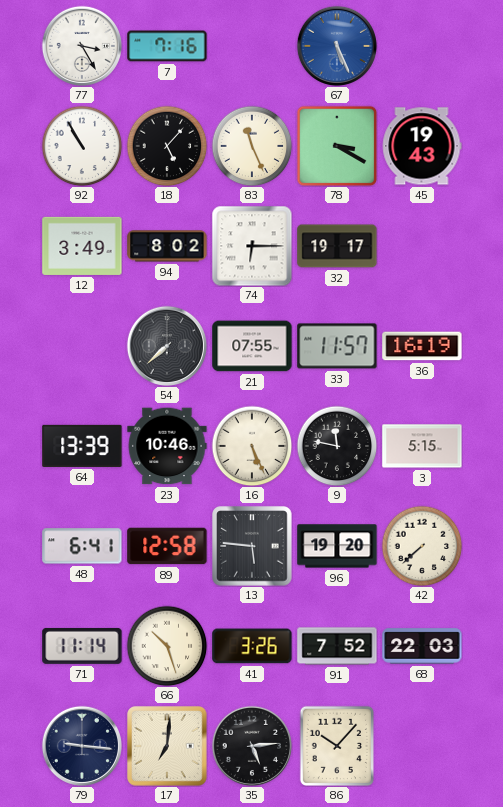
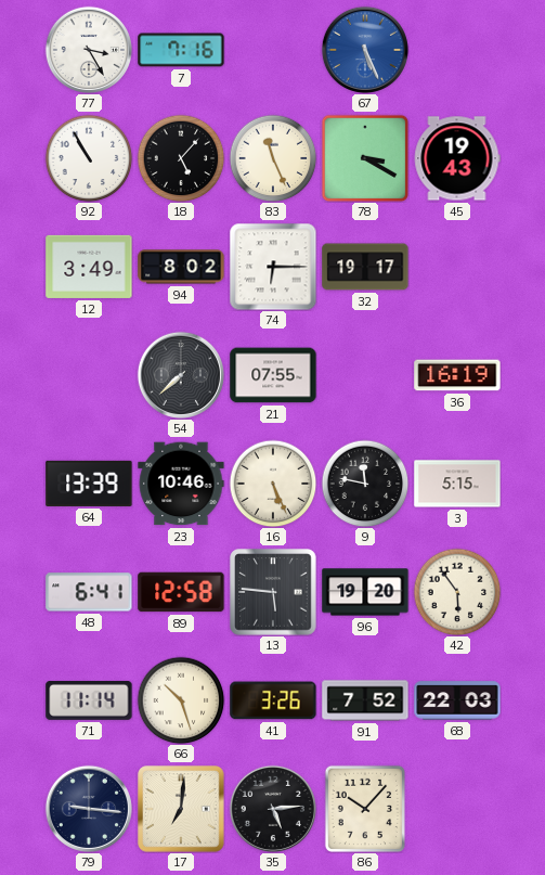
33: 11:57 -> none (337, 346)
42: 7:38 -> 5:54 (457, 592)
